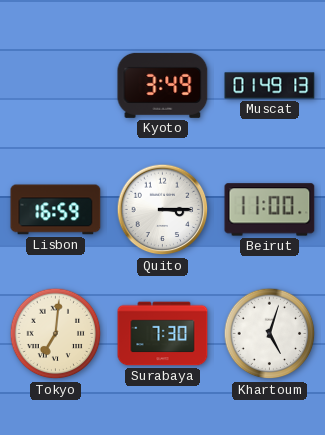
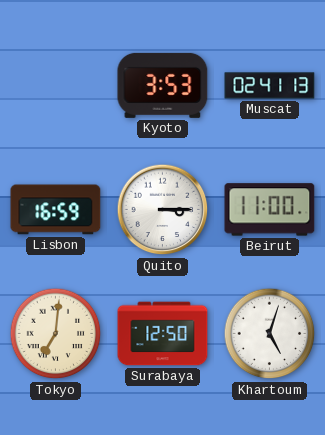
Kyoto: 3:49 -> 3:53 (163, 85)
Muscat: 01:49 -> 02:41 (270, 86)
Surabaya: 7:30 -> 12:50 (163, 334)
